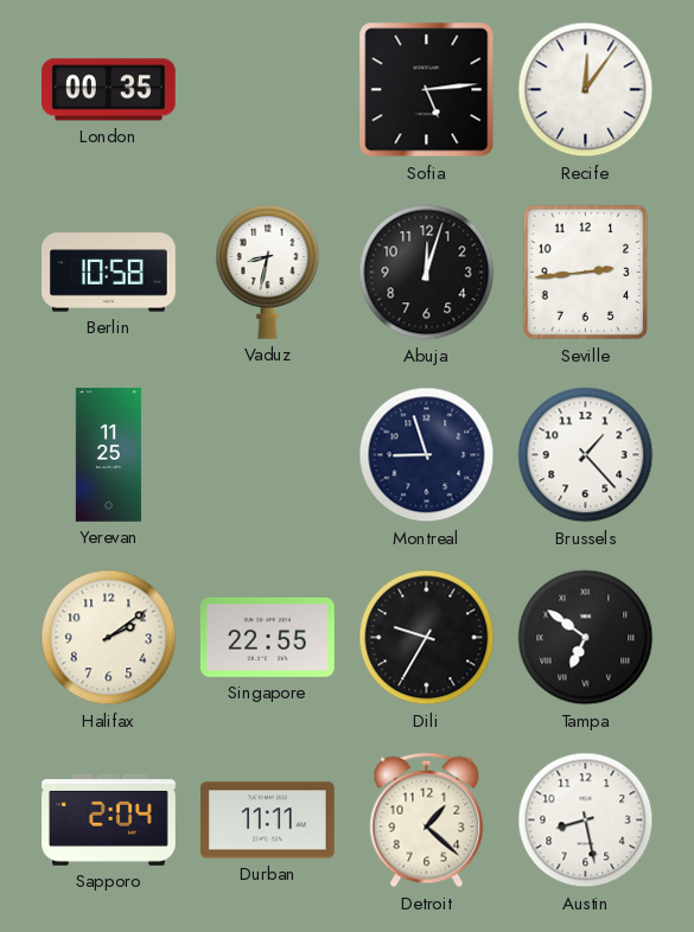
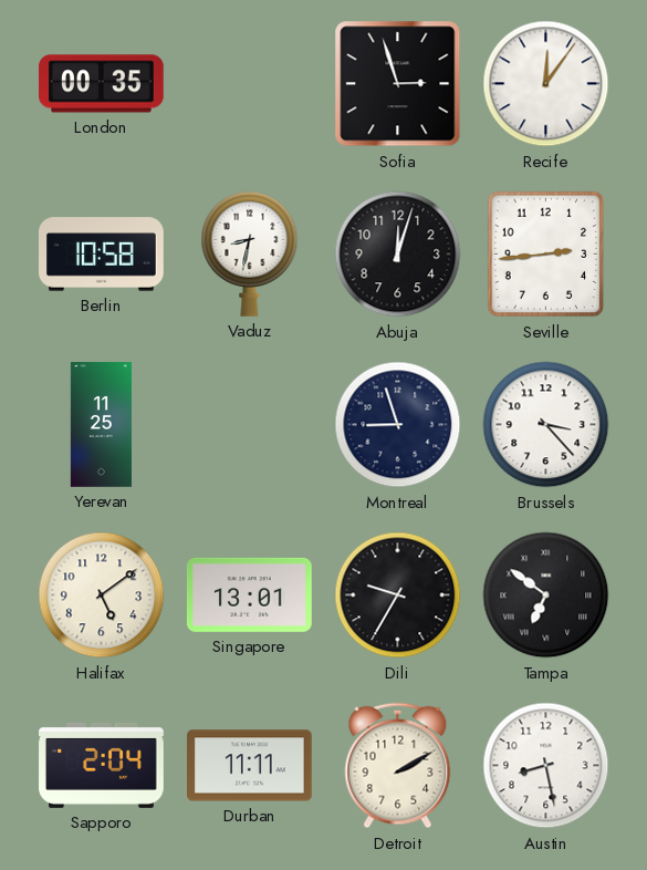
Sofia: 5:14 -> 2:57 (398, 84)
Brussels: 1:23 -> 3:23 (546, 425)
Halifax: 2:09 -> 5:09 (102, 595)
Singapore: 22:55 -> 13:01 (250, 594)
Detroit: 1:22 -> 2:10 (398, 766)
